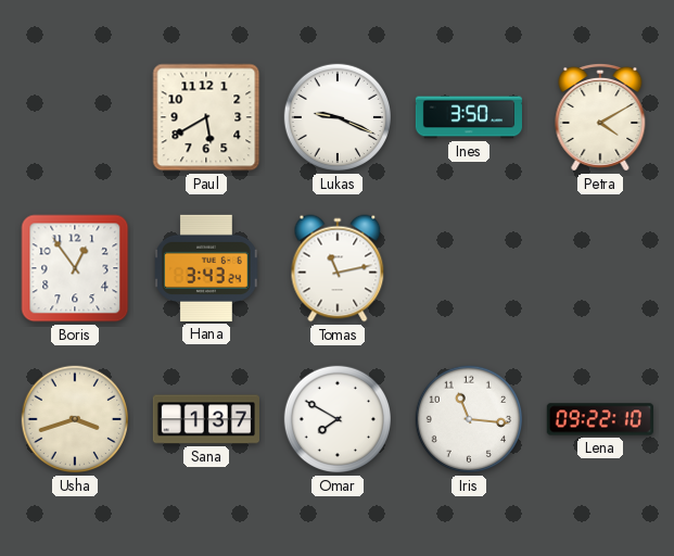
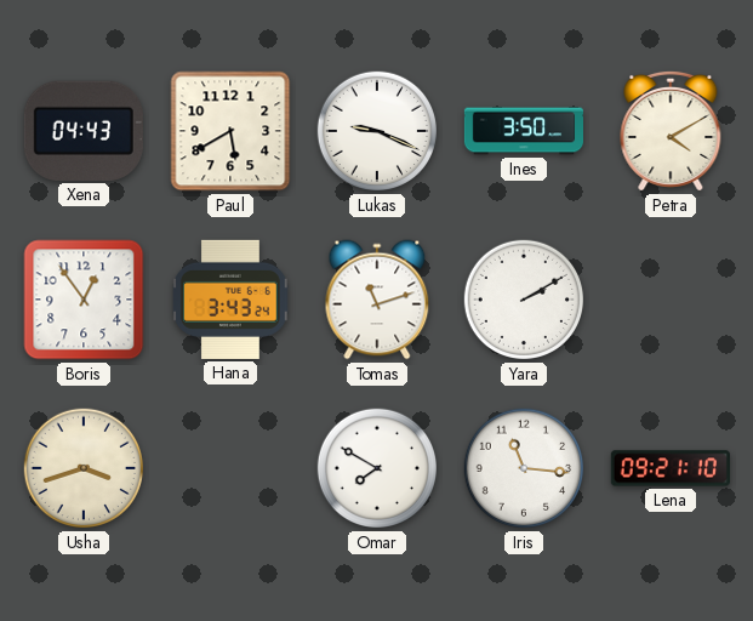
Xena: none -> 04:43 (84, 131)
Tomas: 11:13 -> 11:12 (377, 300)
Yara: none -> 2:10 (524, 300)
Sana: 1:37 -> none (206, 419)
Lena: 09:22 -> 09:21 (671, 468)
